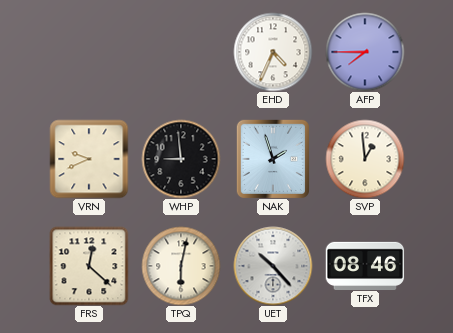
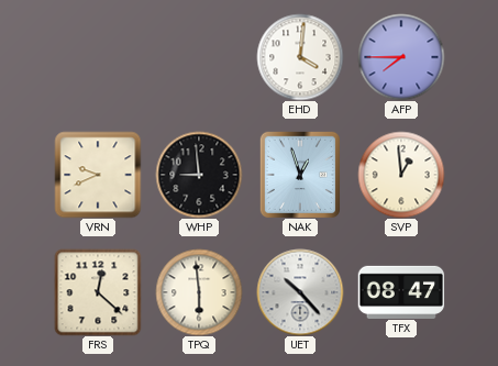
EHD: 4:34 -> 4:01 (300, 57)
NAK: 1:57 -> 12:57 (300, 175)
TPQ: 6:02 -> 5:59 (199, 292)
TFX: 08:46 -> 08:47 (401, 291)
